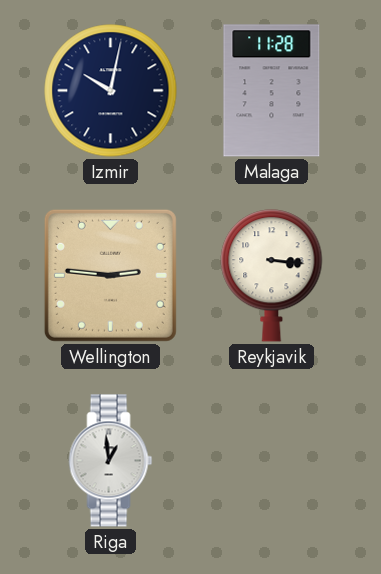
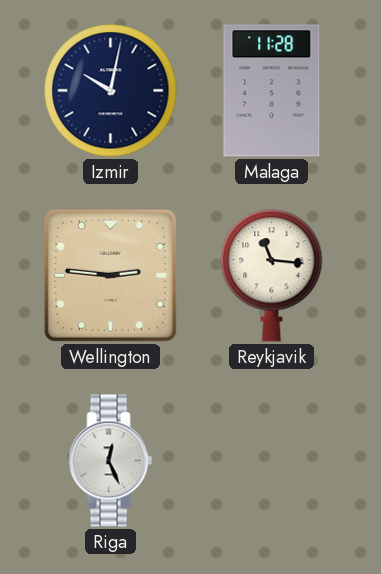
Reykjavik: 3:16 -> 11:16 (272, 276)
Riga: 12:59 -> 12:26 (111, 461)
